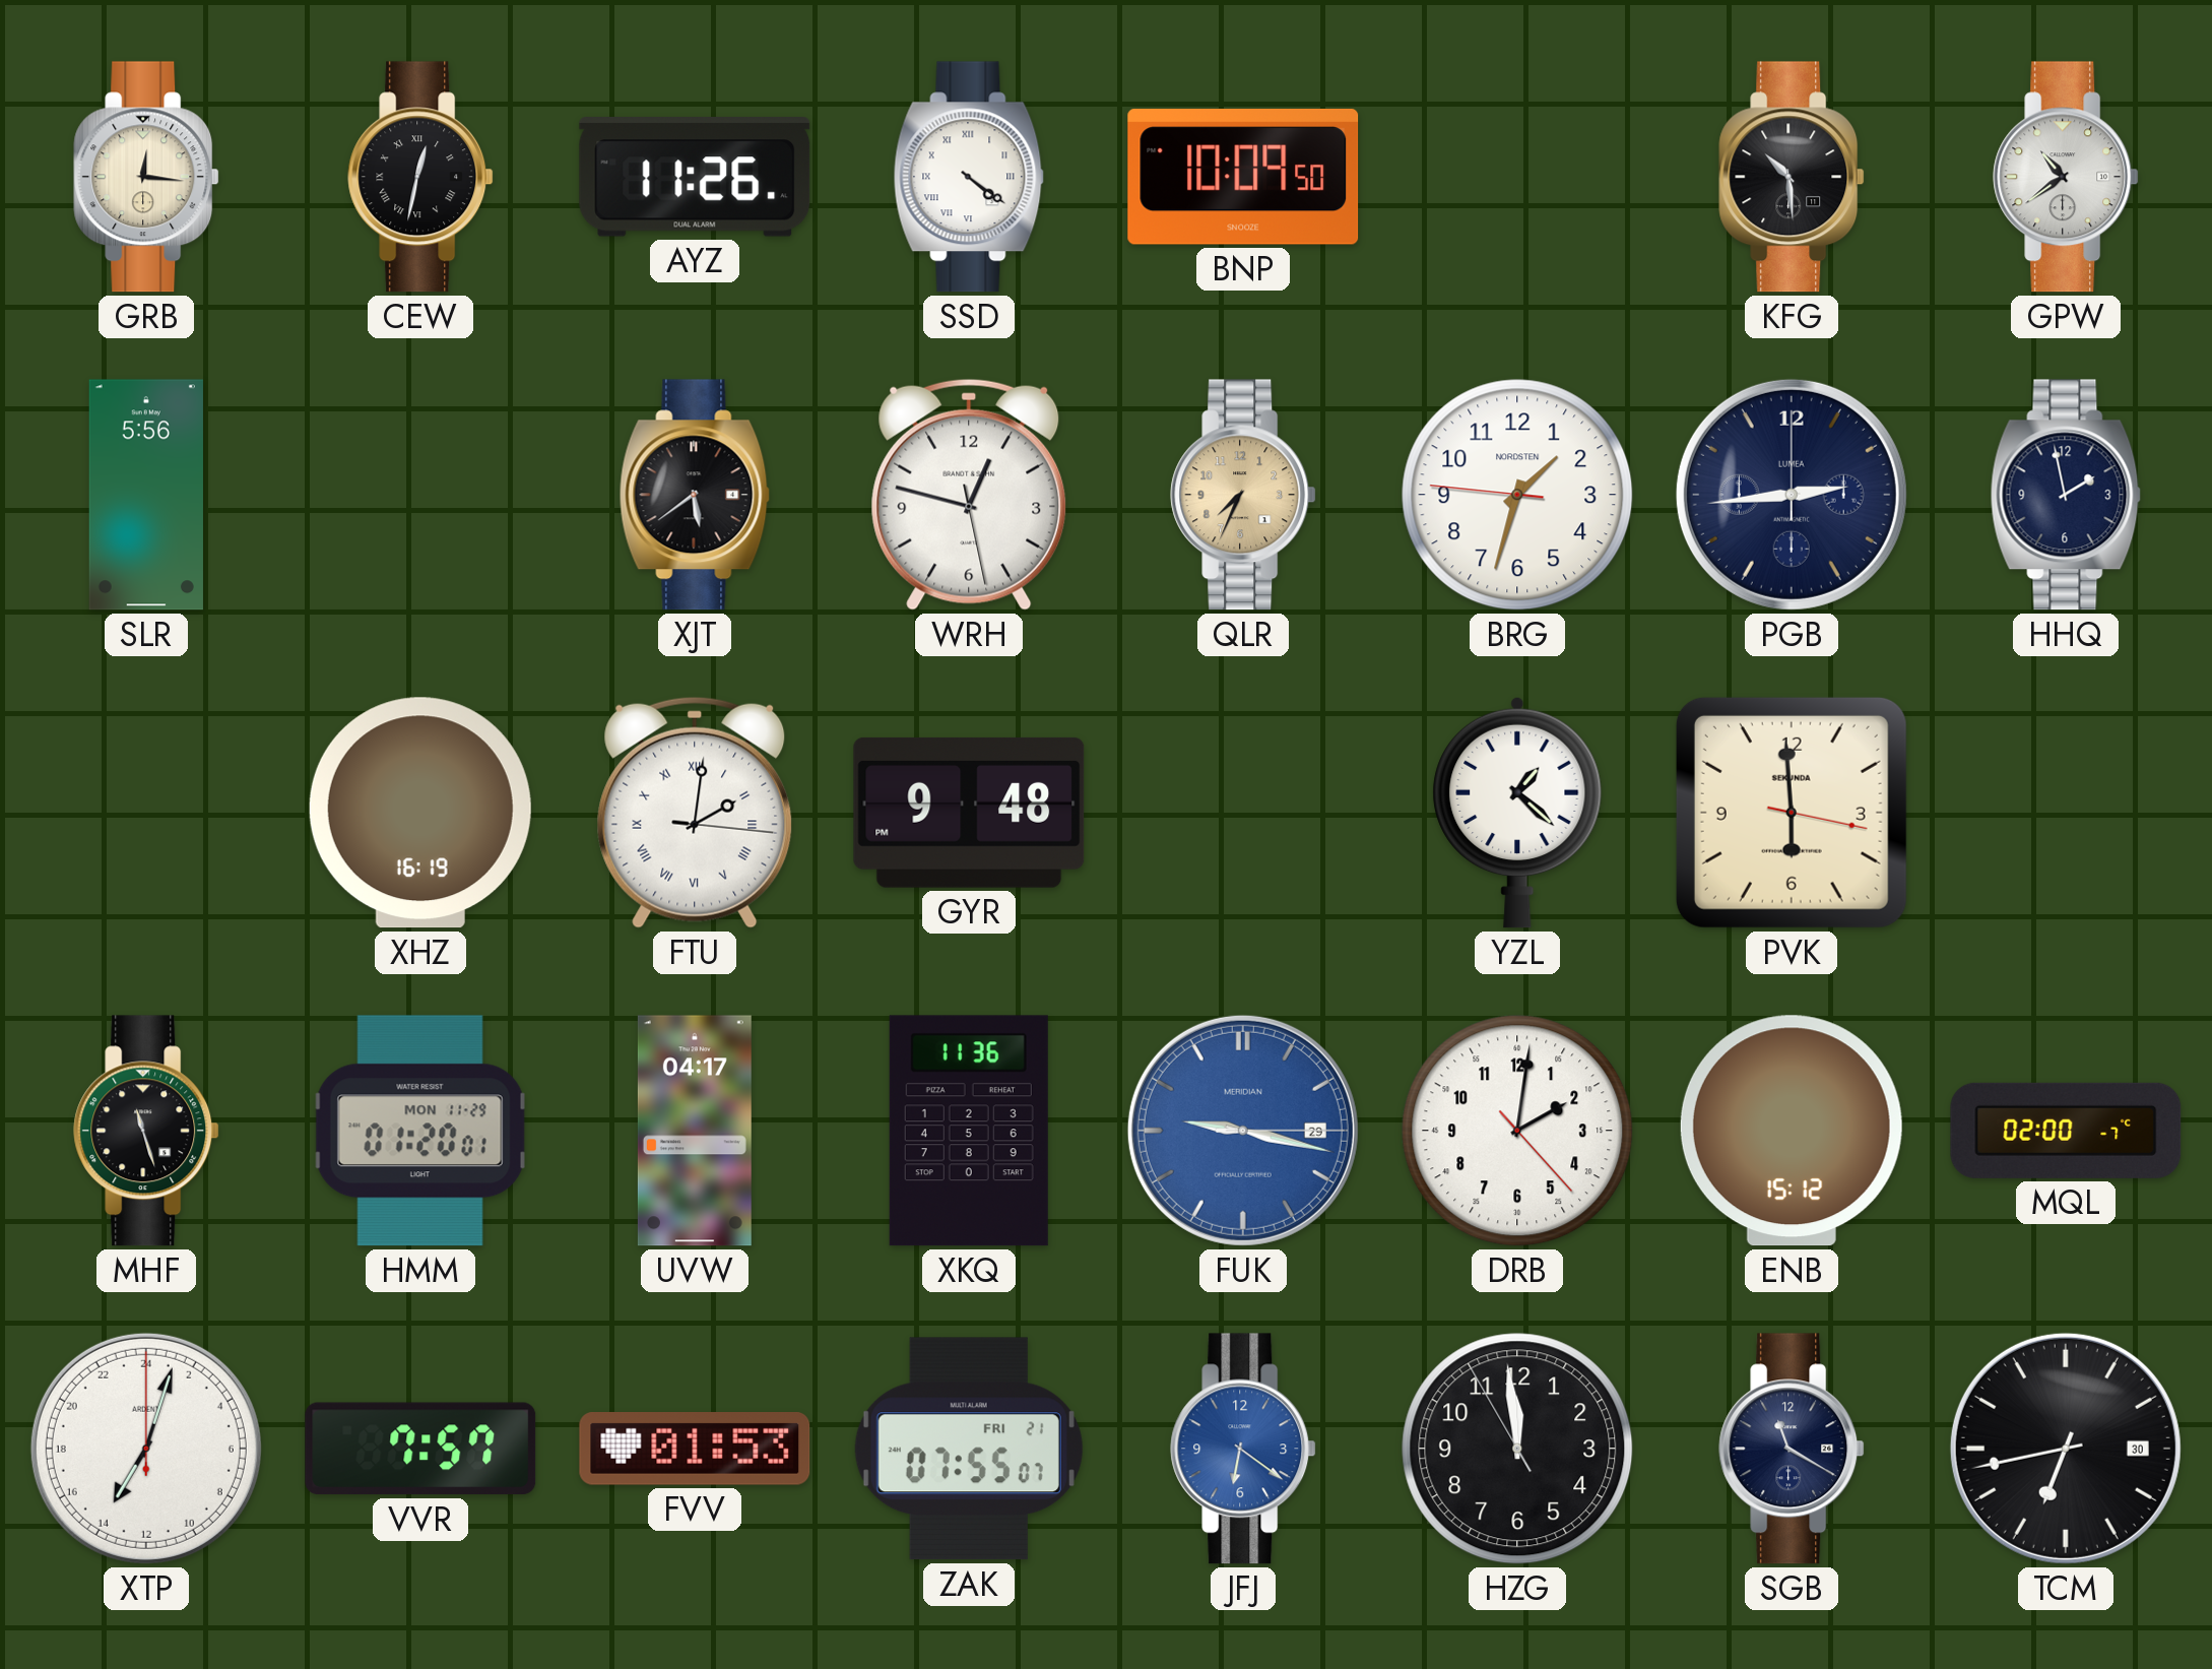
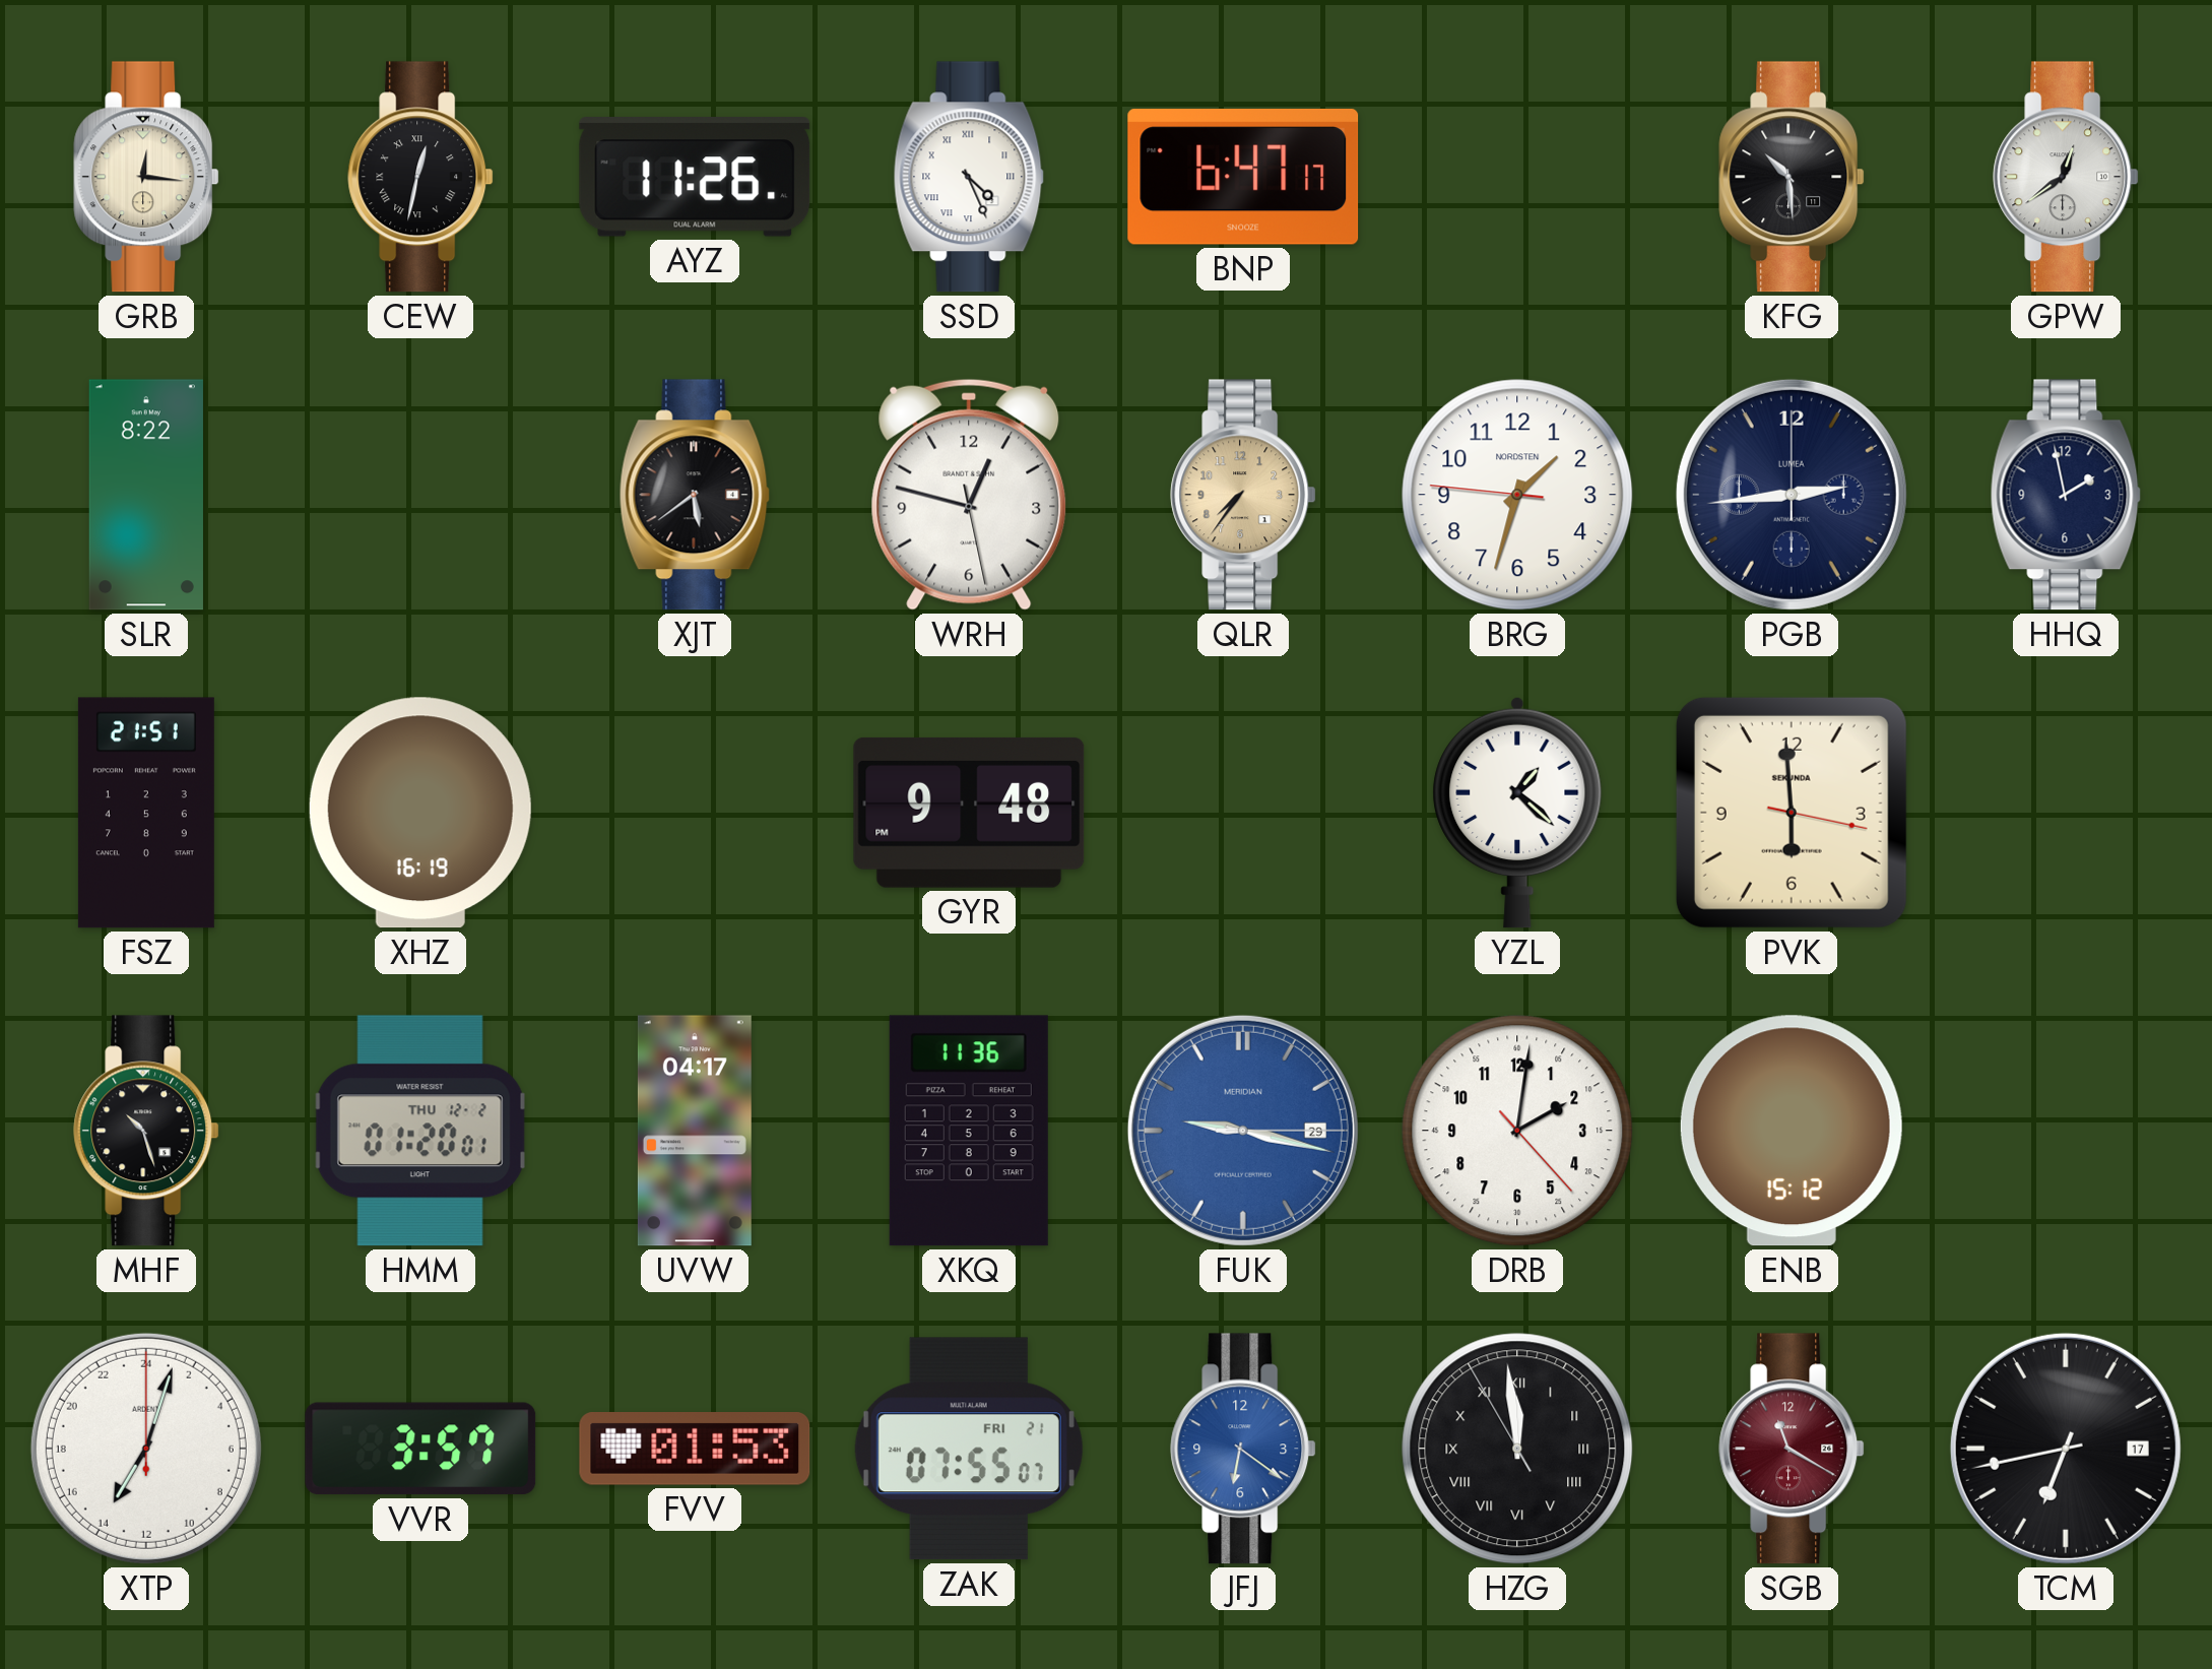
SSD: 4:21 -> 4:26 (969, 177)
BNP: 10:09 -> 6:47 (1243, 178)
GPW: 10:39 -> 12:39 (2066, 177)
SLR: 5:56 -> 8:22 (146, 495)
QLR: 7:34 -> 7:36 (1243, 495)
FSZ: none -> 21:51 (146, 813)
FTU: 2:01 -> none (695, 813)
MHF: 11:27 -> 10:27 (146, 1131)
HMM date: MON 11-29 -> THU 12-2 (420, 1131)
MQL: 02:00 -> none (2066, 1131)
VVR: 7:57 -> 3:57 (420, 1449)
HZG numerals: Arabic -> Roman (1517, 1449)
SGB dial: navy -> burgundy (1792, 1449)
TCM date: 30 -> 17 (2066, 1449)
